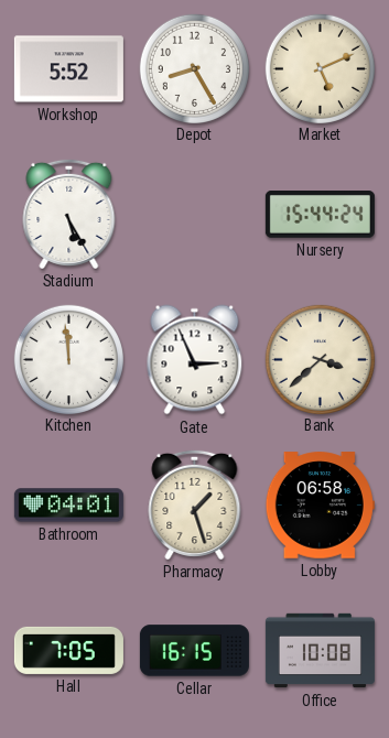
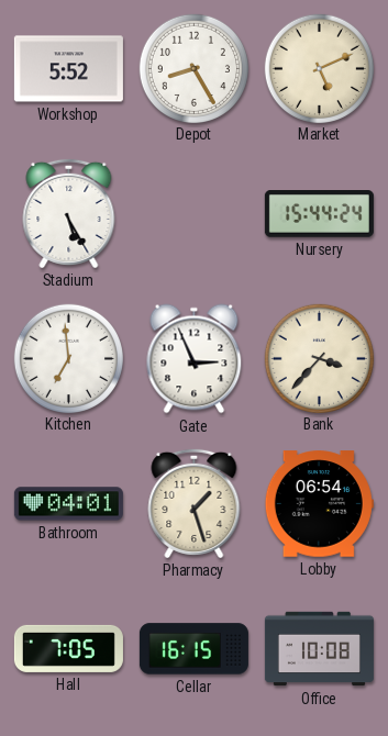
Kitchen: 11:59 -> 6:59 (68, 358)
Bank: 3:38 -> 3:37 (319, 358)
Lobby: 06:58 -> 06:54 (319, 504)
